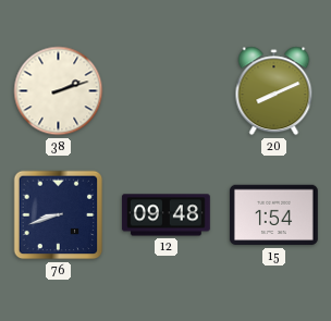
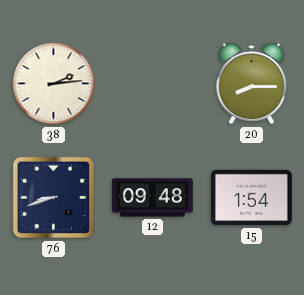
38: 2:12 -> 2:14 (54, 84)
20: 8:11 -> 8:15 (252, 84)
